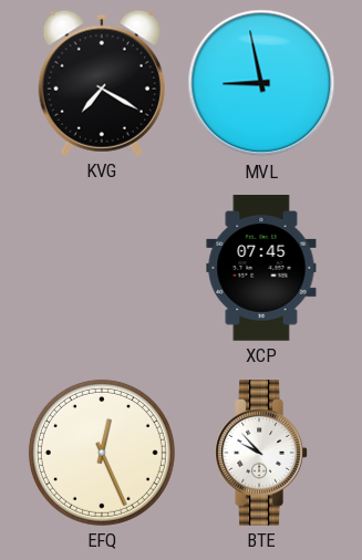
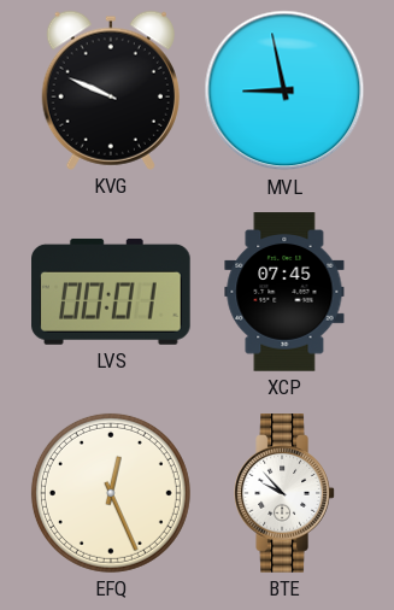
KVG: 7:20 -> 9:49 (111, 90)
LVS: none -> 00:01 (112, 292)
